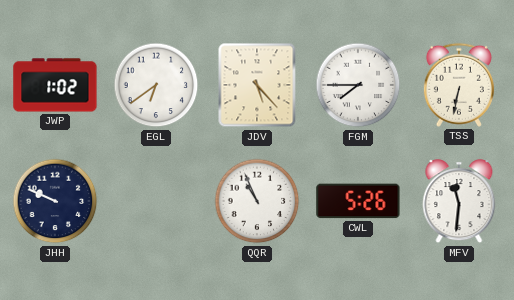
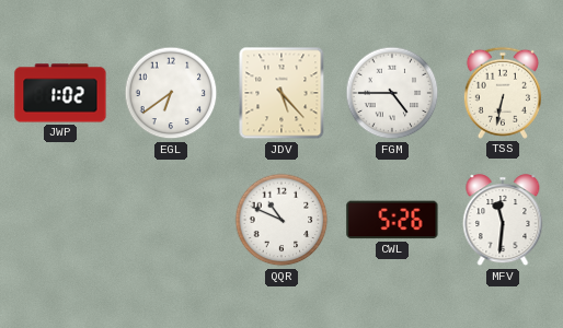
FGM: 7:45 -> 4:45 (392, 93)
JHH: 9:49 -> none (55, 201)
QQR: 10:56 -> 10:49 (281, 220)
